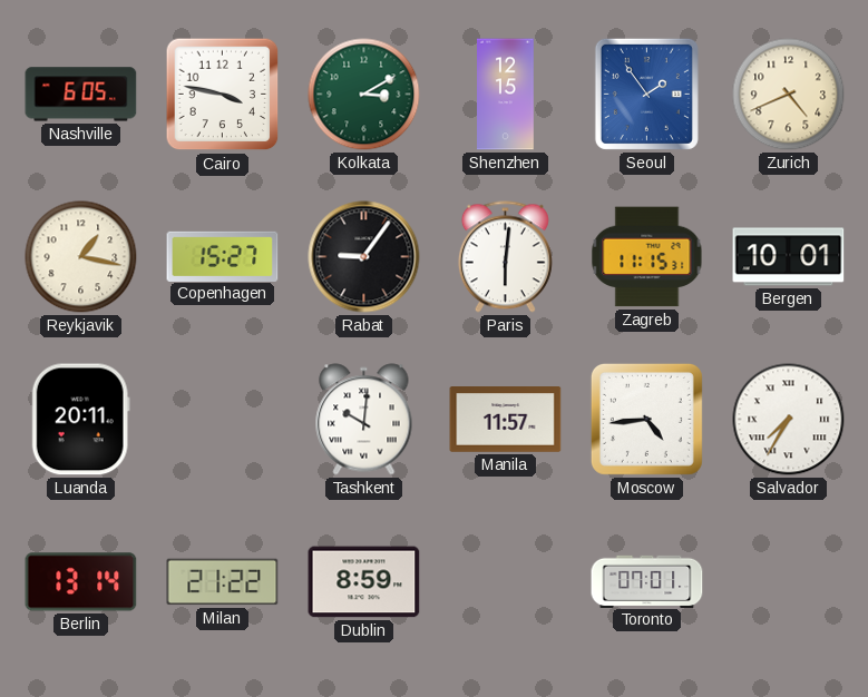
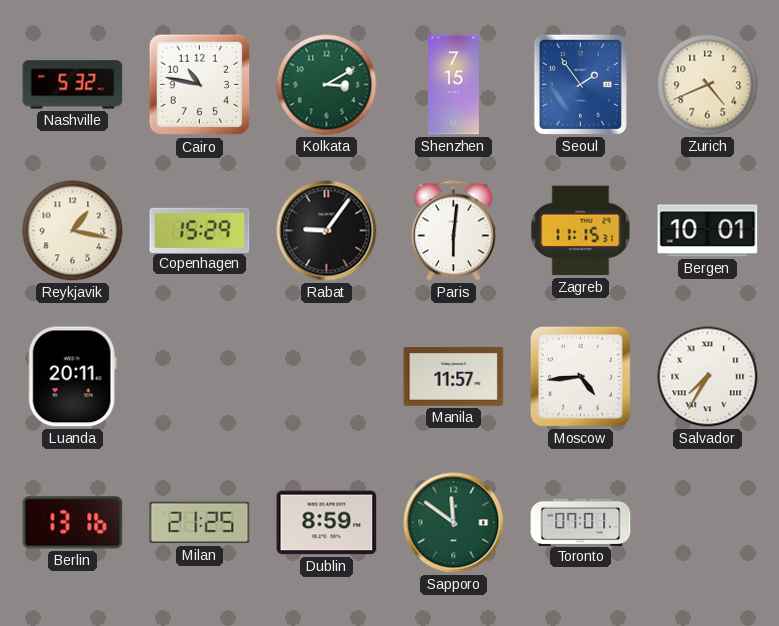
Nashville: 6:05 -> 5:32 (73, 85)
Cairo: 3:47 -> 10:47 (200, 85)
Shenzhen: 12:15 -> 7:15 (454, 85)
Copenhagen: 15:27 -> 15:29 (200, 230)
Tashkent: 10:01 -> none (364, 420)
Berlin: 13:14 -> 13:16 (73, 523)
Milan: 21:22 -> 21:25 (200, 523)
Sapporo: none -> 11:51 (454, 523)
